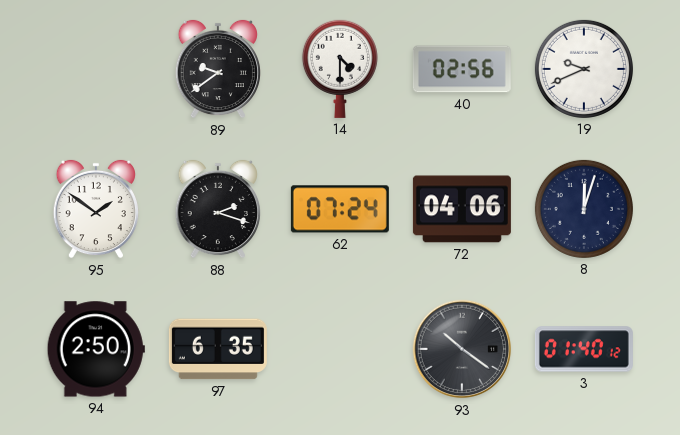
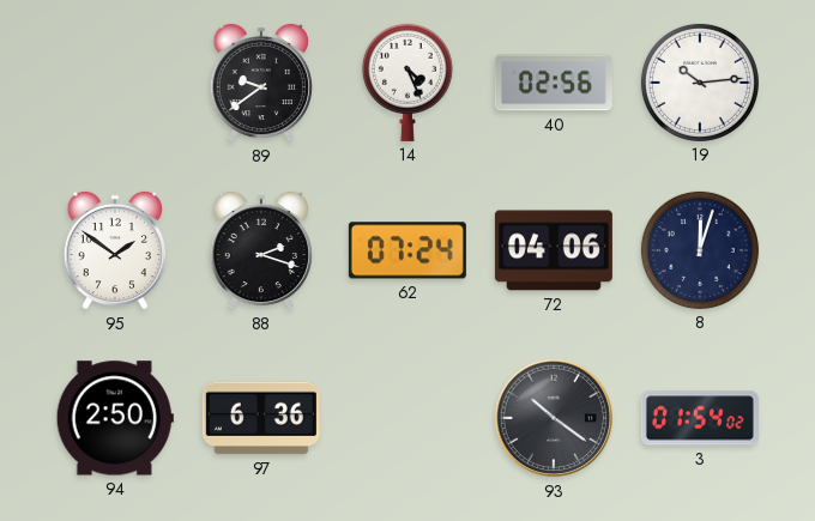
14: 4:30 -> 4:26 (407, 83)
19: 9:41 -> 10:14 (700, 83)
97: 6:35 -> 6:36 (261, 418)
3: 01:40 -> 01:54 (700, 418)
